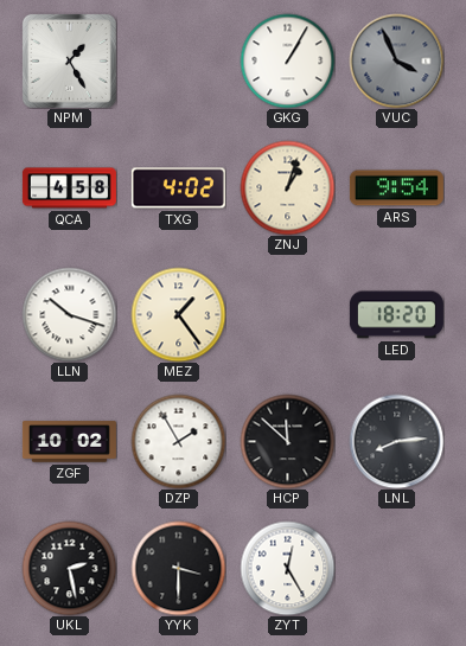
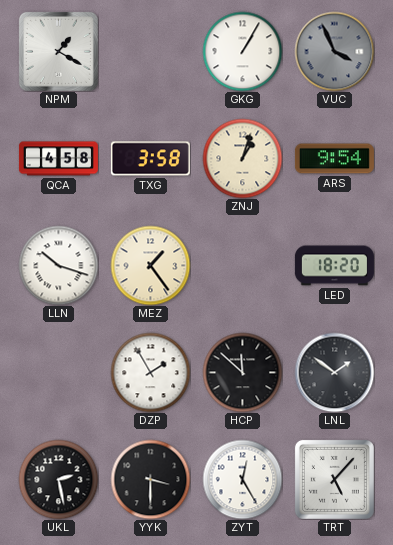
NPM: 1:25 -> 1:20 (58, 51)
TXG: 4:02 -> 3:58 (150, 159)
ZGF: 10:02 -> none (69, 442)
LNL: 8:14 -> 1:51 (334, 372)
TRT: none -> 5:07 (334, 479)
